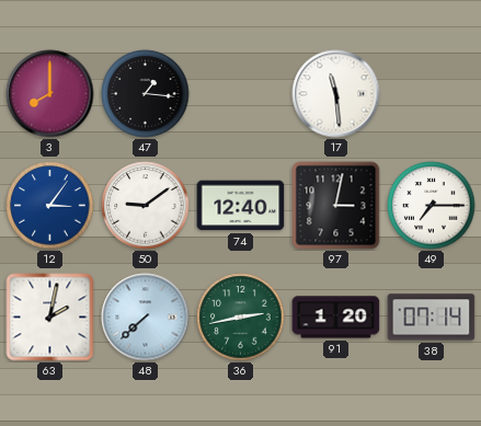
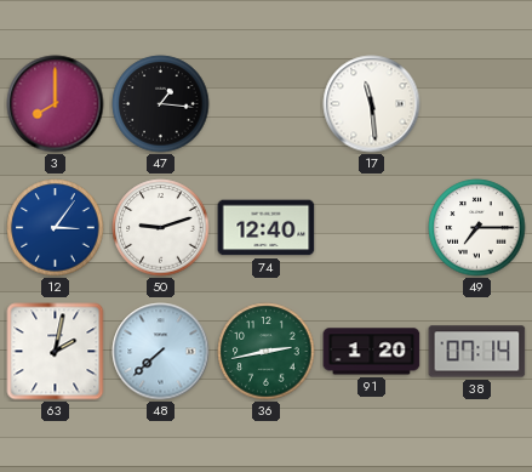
50: 9:09 -> 9:12 (161, 228)
97: 3:02 -> none (336, 206)
